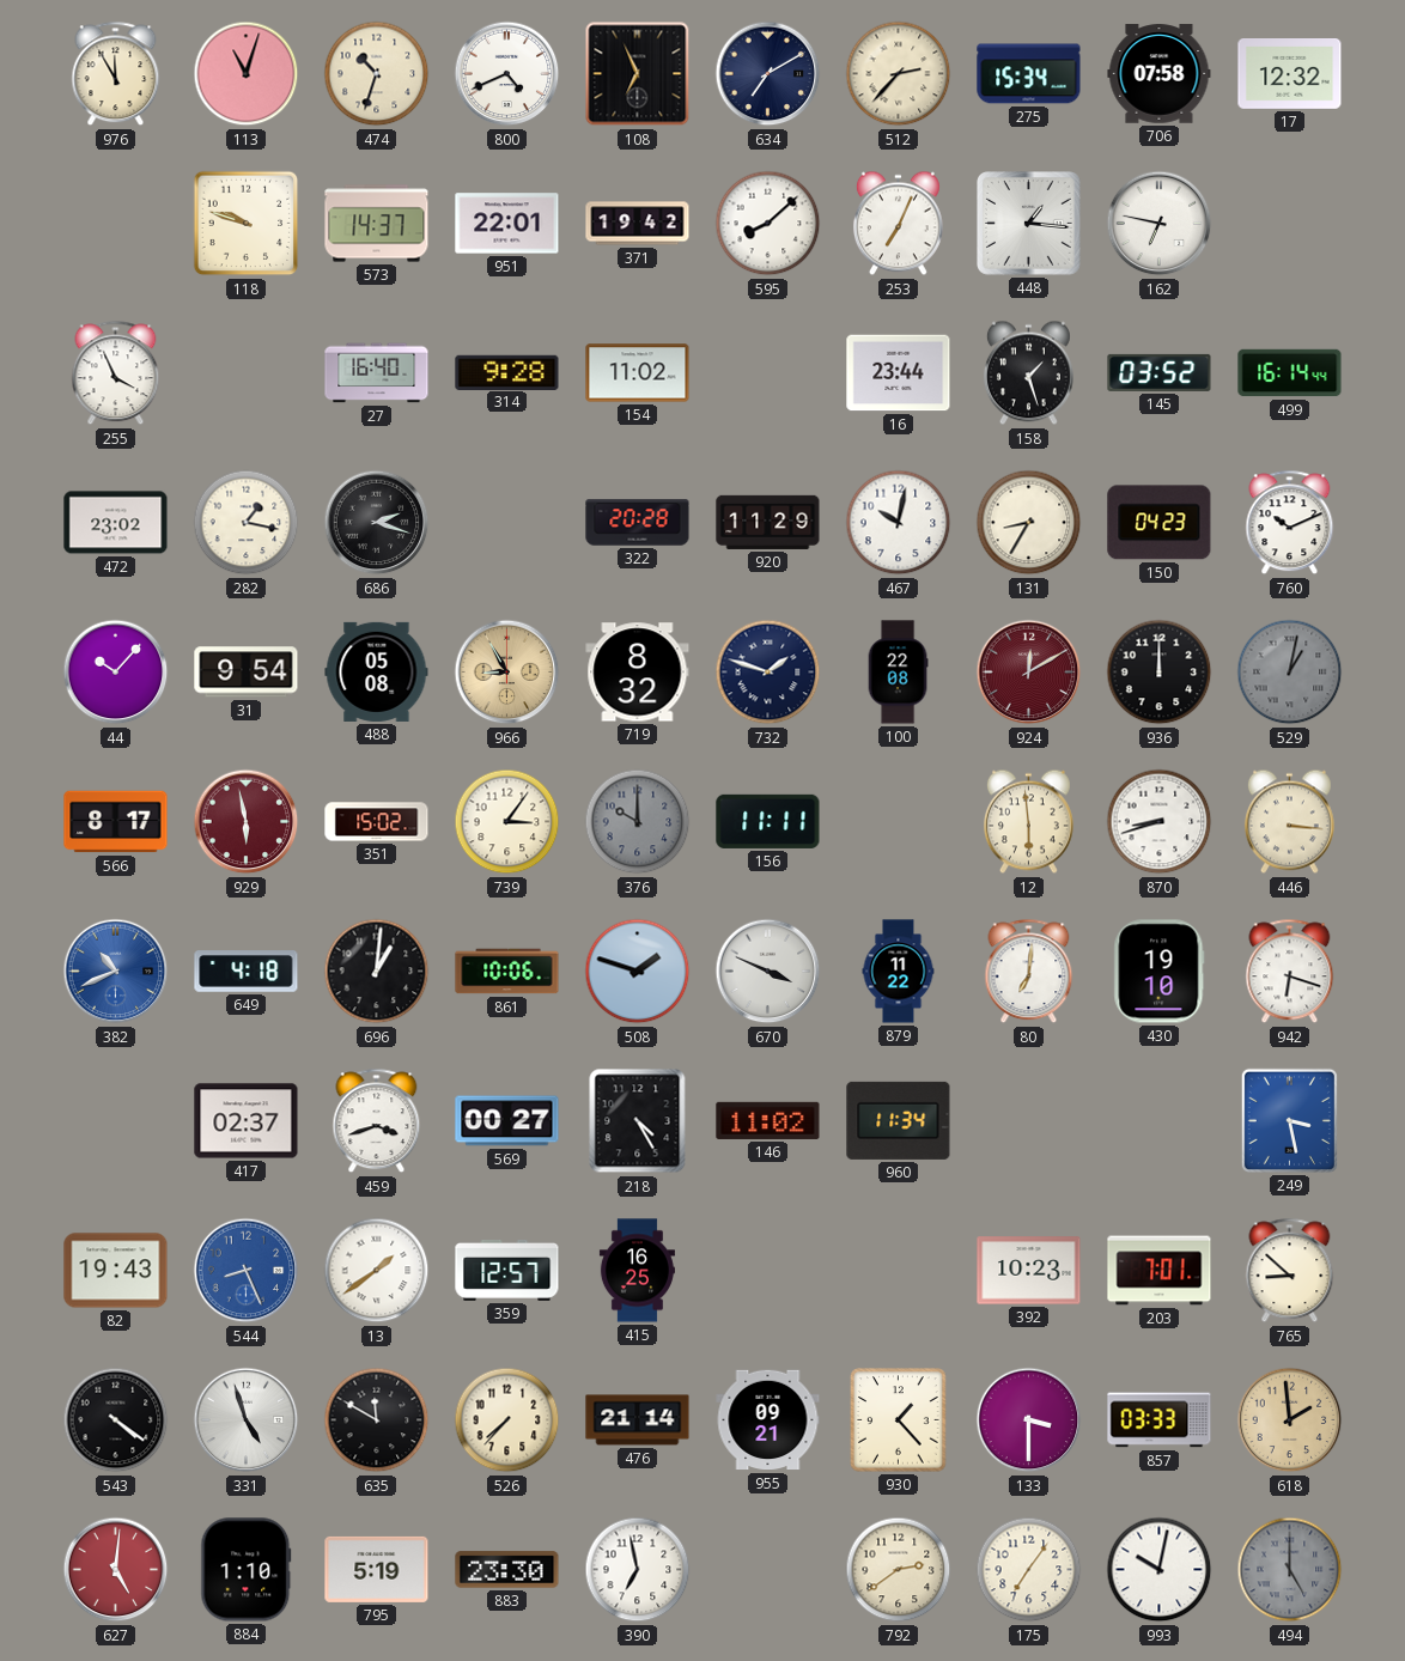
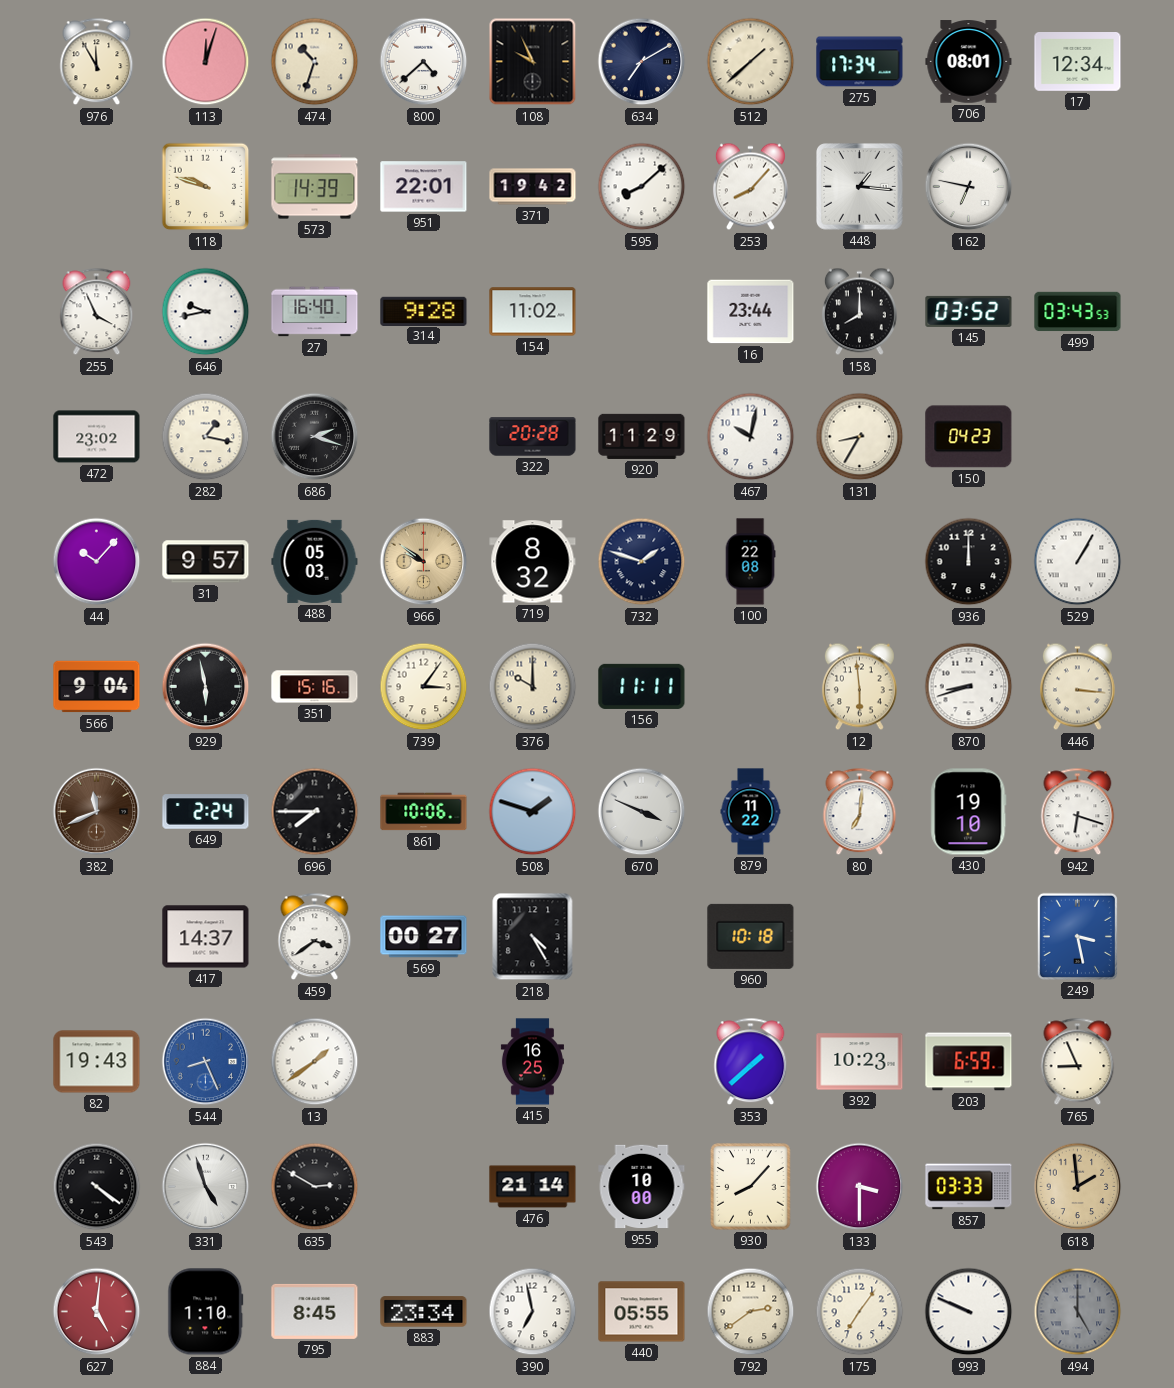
113: 11:03 -> 12:03 (206, 62)
800: 4:41 -> 4:38 (424, 62)
108: 6:56 -> 9:56 (533, 62)
512: 2:37 -> 1:38 (751, 62)
275: 15:34 -> 17:34 (860, 62)
706: 07:58 -> 08:01 (969, 62)
17: 12:32 -> 12:34 (1078, 62)
573: 14:37 -> 14:39 (315, 187)
253: 7:04 -> 8:07 (750, 187)
646: none -> 9:43 (206, 312)
158: 1:27 -> 8:00 (859, 312)
499: 16:14 -> 03:43 (1078, 312)
760: 10:11 -> none (1290, 523)
31: 9:54 -> 9:57 (206, 562)
488: 05:08 -> 05:03 (315, 561)
966: 8:55 -> 9:51 (424, 562)
924: 12:10 -> none (1029, 673)
529: 1:02 -> 1:05 (1078, 562)
529 dial: grey -> white (1078, 562)
566: 8:17 -> 9:04 (97, 687)
929 dial: burgundy -> black (206, 687)
351: 15:02 -> 15:16 (315, 687)
376 dial: grey -> cream (533, 687)
382: 10:41 -> 11:41 (97, 812)
382 dial: blue -> brown (97, 812)
649: 4:18 -> 2:24 (206, 812)
696: 1:01 -> 7:45 (315, 812)
417: 02:37 -> 14:37 (206, 937)
459: 3:42 -> 3:39 (315, 937)
146: 11:02 -> none (768, 1120)
960: 11:34 -> 10:18 (751, 936)
359: 12:57 -> none (507, 1270)
353: none -> 1:38 (751, 1062)
203: 7:01 -> 6:59 (969, 1062)
765: 8:52 -> 8:56 (1078, 1062)
635: 11:50 -> 2:50 (315, 1187)
526: 7:37 -> none (507, 1420)
955: 09:21 -> 10:00 (642, 1187)
930: 1:23 -> 8:07 (751, 1187)
795: 5:19 -> 8:45 (315, 1311)
883: 23:30 -> 23:34 (424, 1312)
440: none -> 05:55 (642, 1312)
993: 10:02 -> 9:49 (969, 1312)
